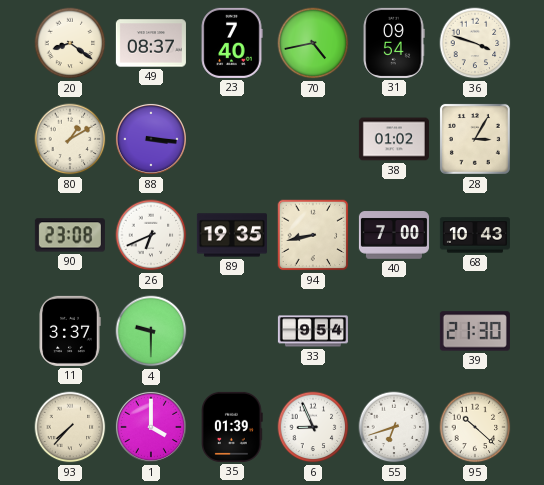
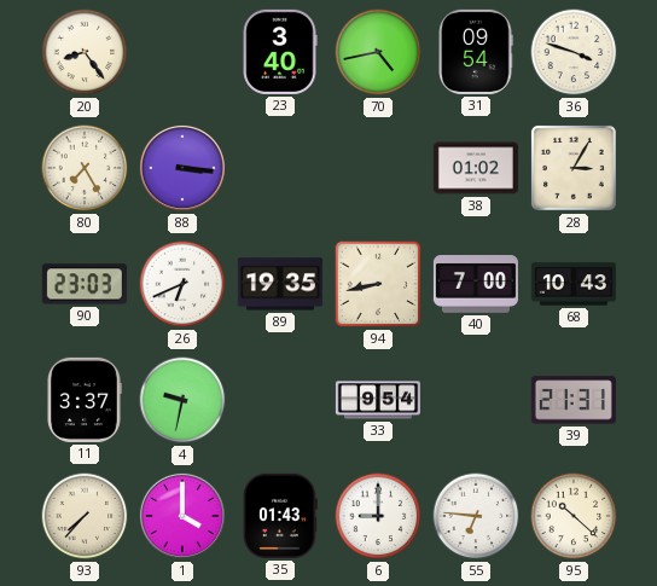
20: 8:21 -> 8:24 (85, 52)
49: 08:37 -> none (151, 43)
23: 7:40 -> 3:40 (280, 52)
80: 1:10 -> 7:25 (85, 168)
90: 23:08 -> 23:03 (85, 284)
4: 9:30 -> 9:32 (182, 400)
39: 21:30 -> 21:31 (574, 400)
35: 01:39 -> 01:43 (280, 516)
6: 8:56 -> 9:00 (378, 516)
55: 6:42 -> 6:46 (476, 516)
